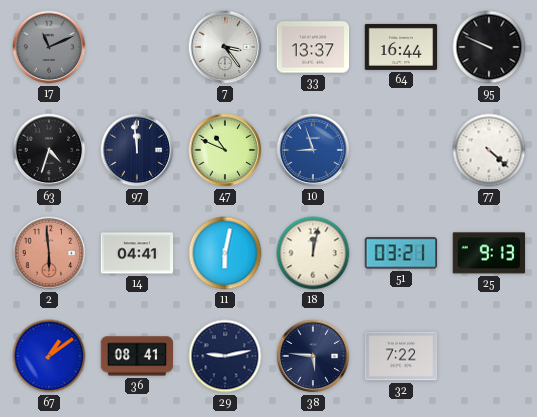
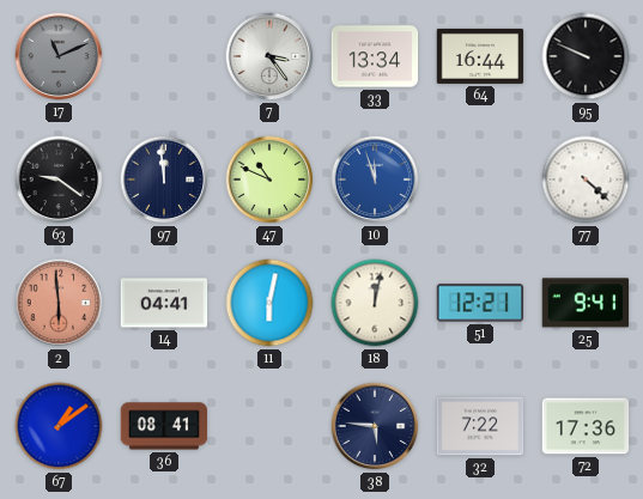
33: 13:37 -> 13:34 (375, 56)
63: 4:33 -> 9:21 (59, 179)
10: 8:57 -> 11:57 (375, 179)
51: 03:21 -> 12:21 (480, 303)
25: 9:13 -> 9:41 (586, 303)
29: 9:13 -> none (225, 356)
72: none -> 17:36 (586, 426)
